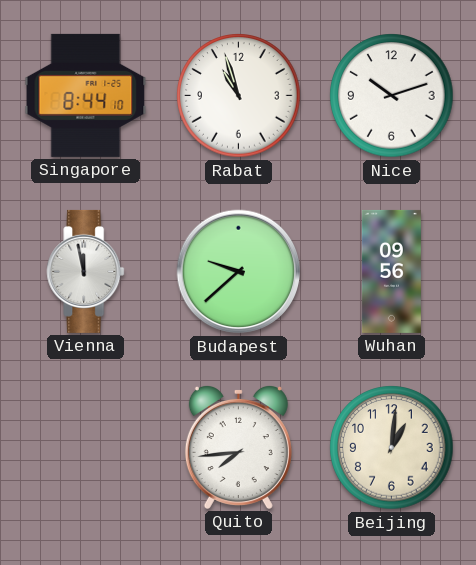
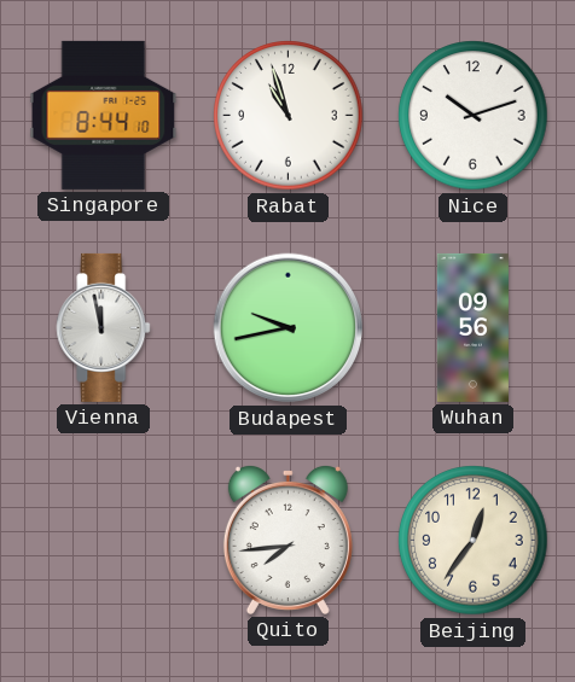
Budapest: 9:38 -> 9:43 (289, 328)
Beijing: 1:01 -> 12:36 (474, 541)
